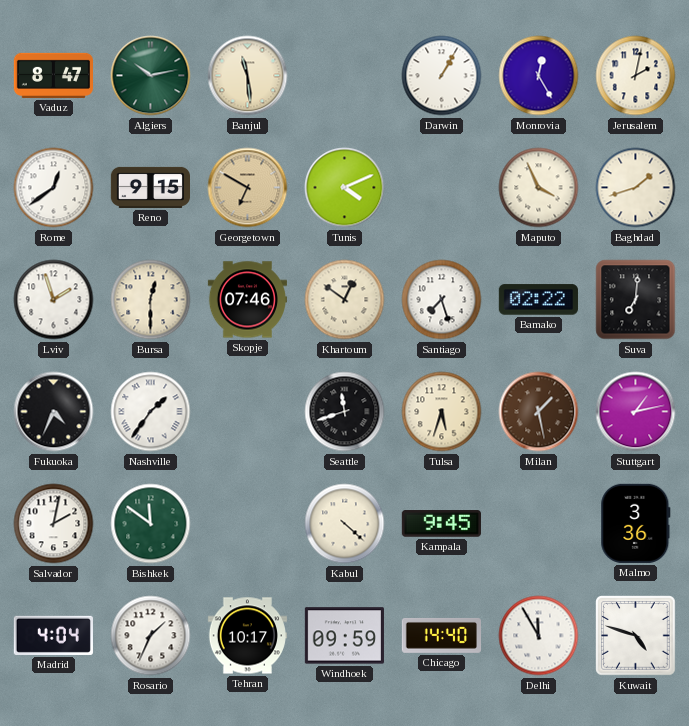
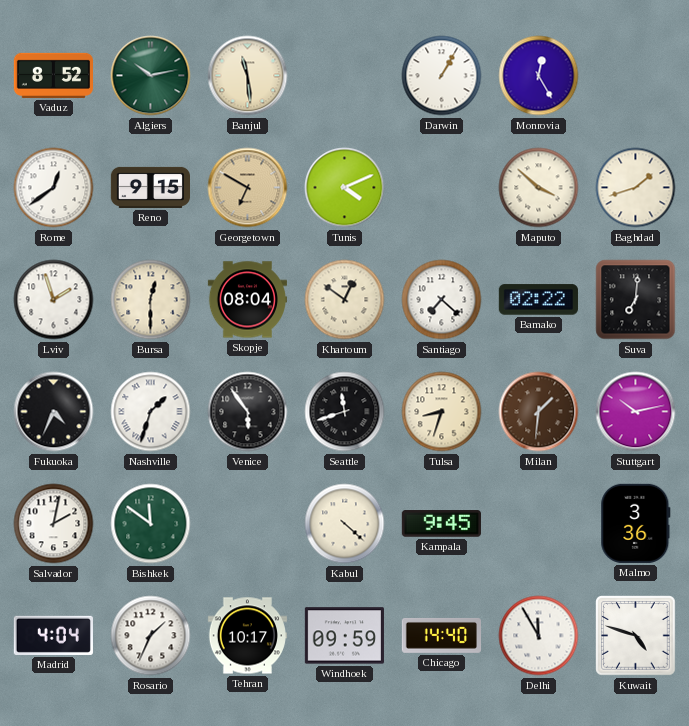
Vaduz: 8:47 -> 8:52 (53, 75)
Jerusalem: 2:02 -> none (636, 76)
Maputo: 3:56 -> 3:52 (539, 188)
Skopje: 07:46 -> 08:04 (247, 300)
Santiago: 7:27 -> 7:22 (442, 300)
Nashville: 1:36 -> 1:33 (151, 412)
Venice: none -> 5:54 (248, 412)
Tulsa: 5:33 -> 8:33 (442, 412)
Milan: 1:28 -> 1:31 (539, 412)
Stuttgart: 1:13 -> 10:13 (636, 412)
